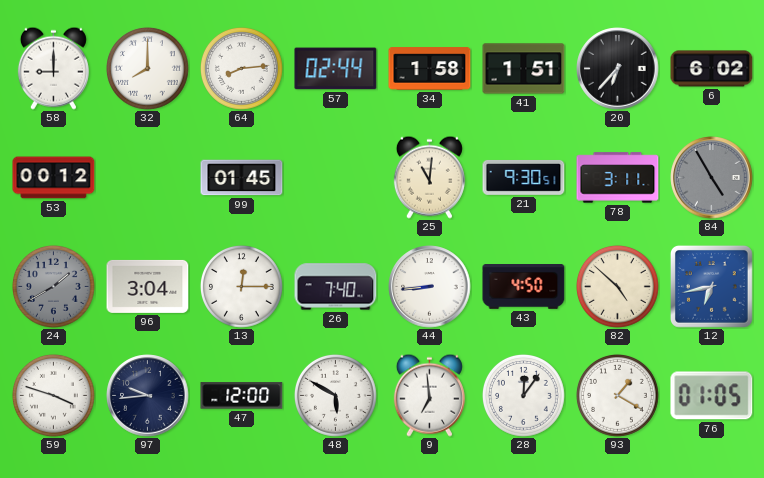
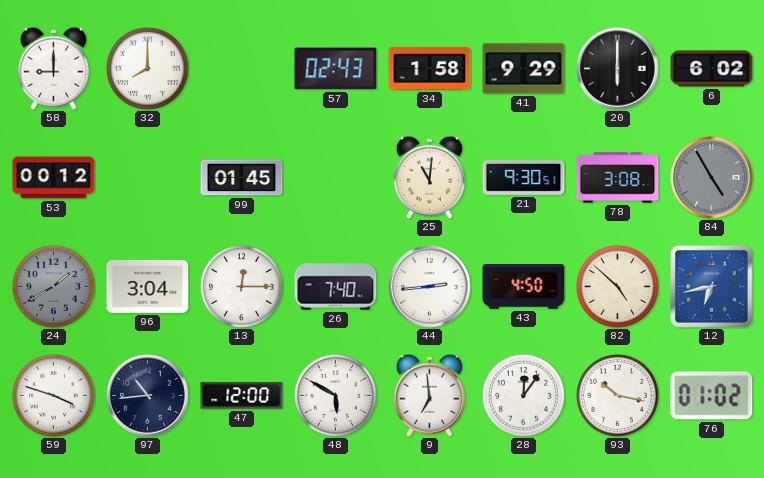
64: 8:14 -> none (241, 68)
57: 02:44 -> 02:43 (336, 69)
41: 1:51 -> 9:29 (524, 69)
20: 6:37 -> 6:00 (618, 69)
78: 3:11 -> 3:08 (618, 178)
44: 8:44 -> 2:44 (430, 287)
97: 9:44 -> 10:44 (148, 396)
93: 1:20 -> 10:17 (617, 395)
76: 01:05 -> 01:02 (712, 396)
